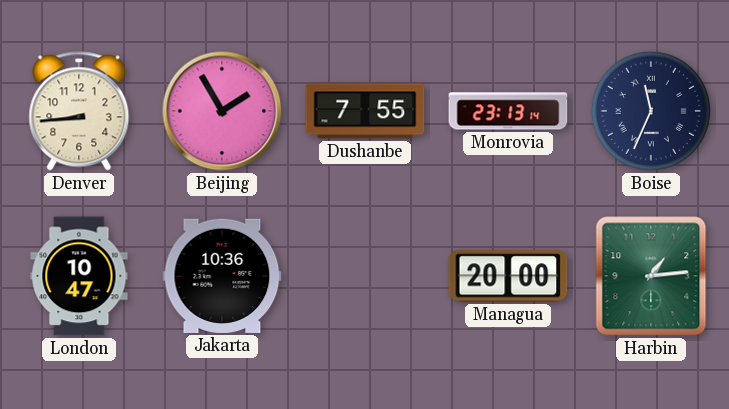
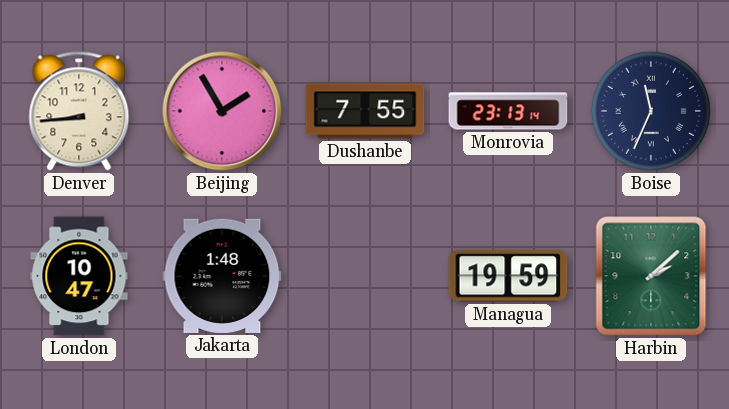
Jakarta: 10:36 -> 1:48 (222, 276)
Managua: 20:00 -> 19:59 (508, 276)
Harbin: 1:14 -> 2:08 (651, 276)
